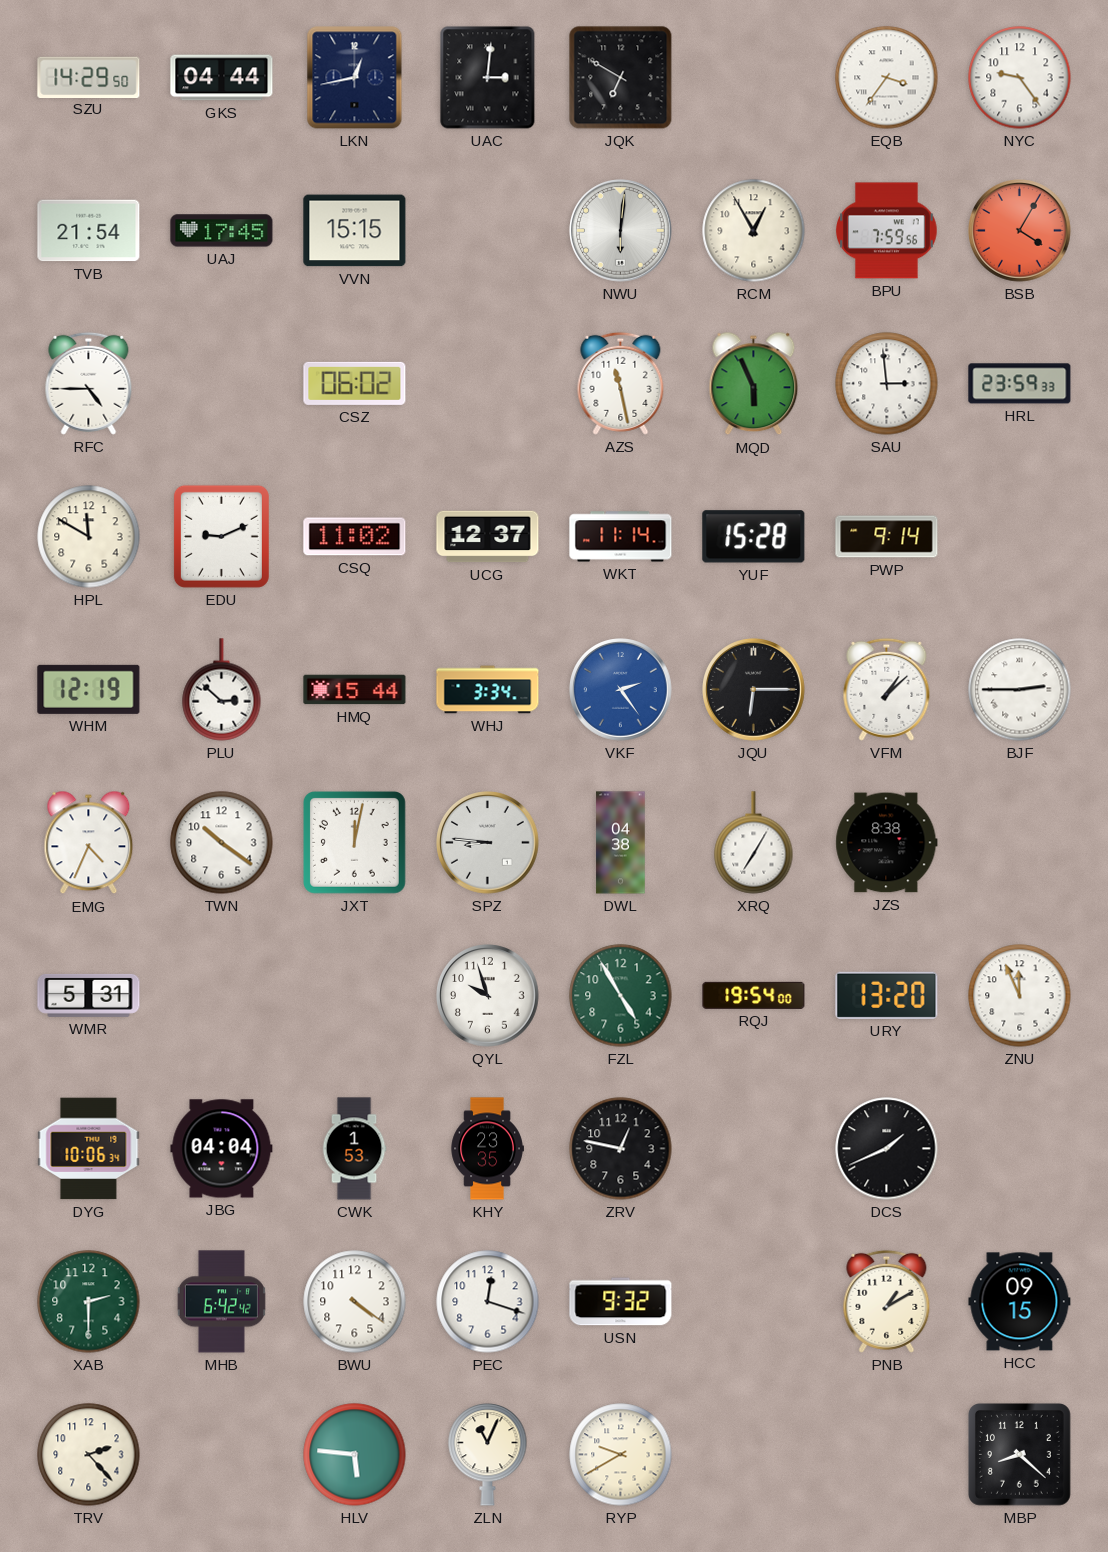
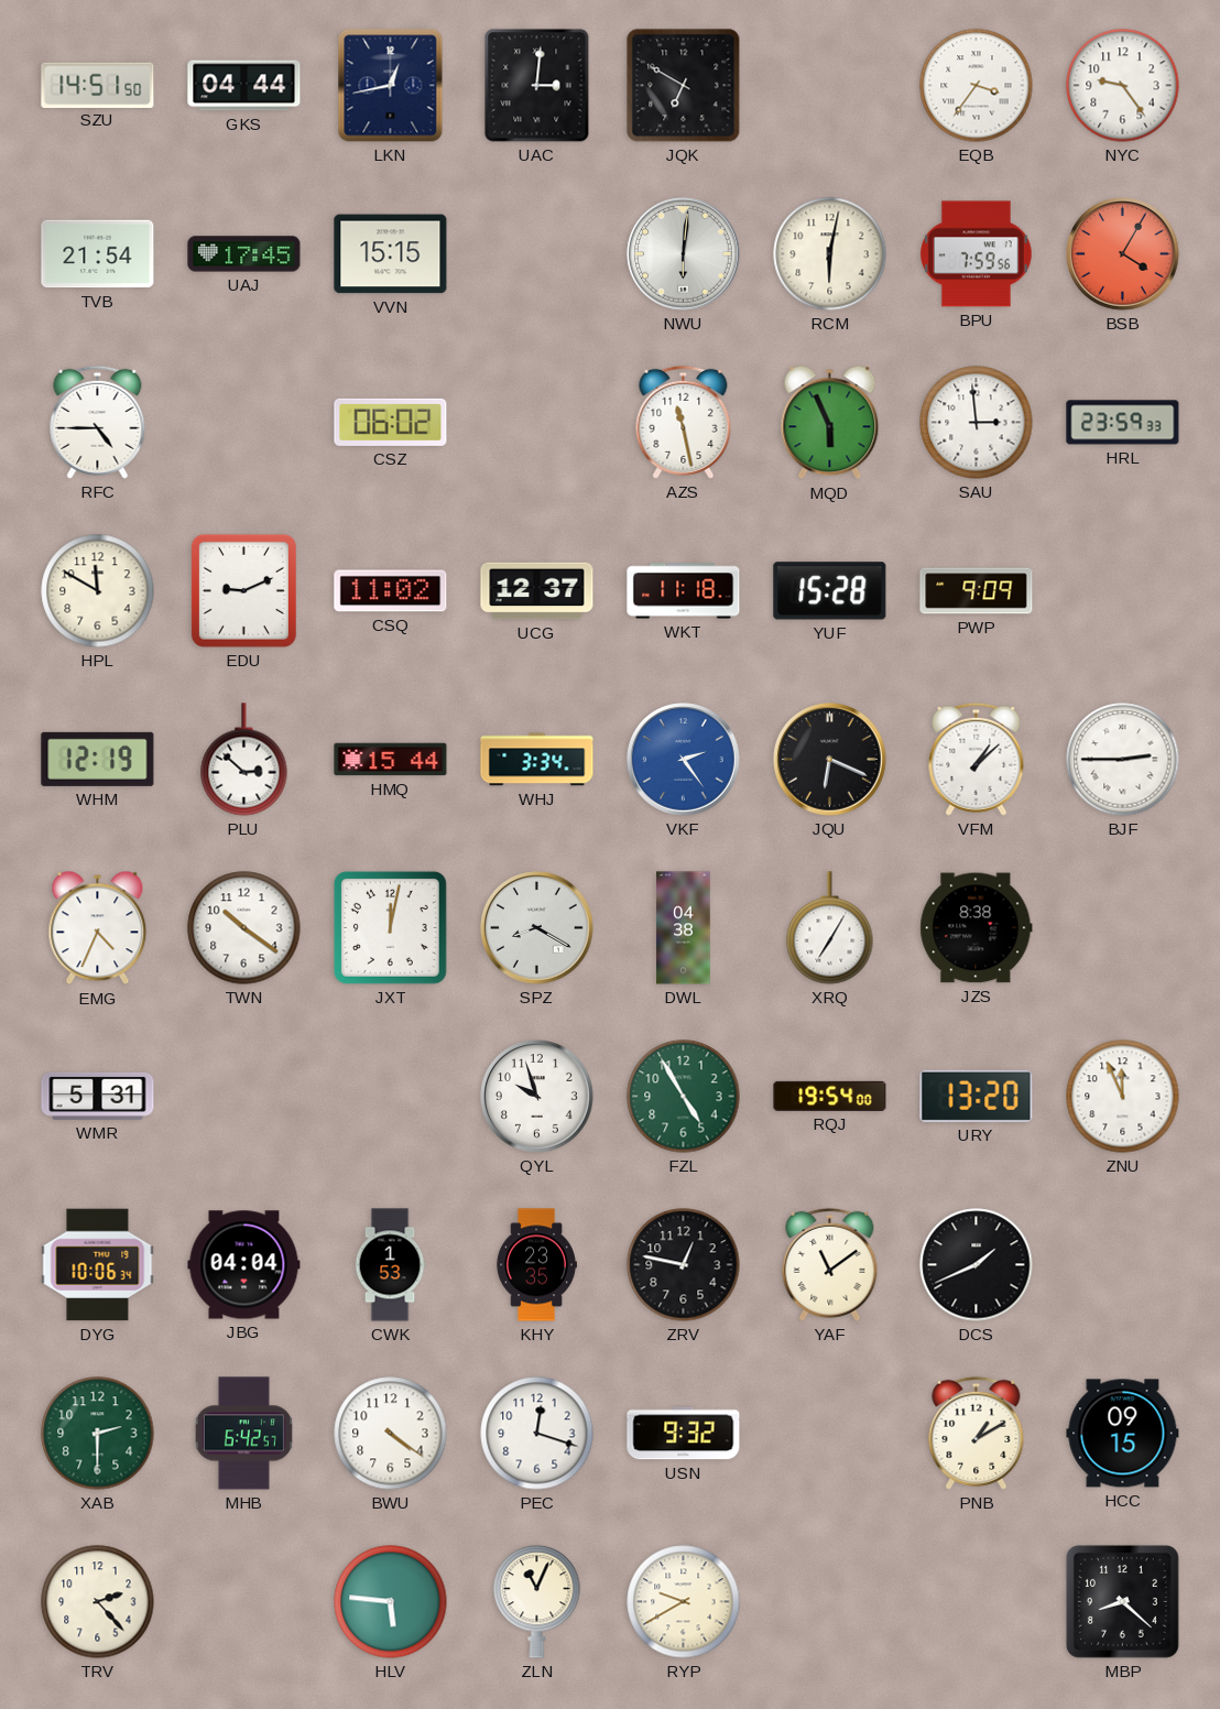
SZU: 14:29 -> 14:51 (98, 85)
RCM: 12:55 -> 6:02 (830, 254)
WKT: 11:14 -> 11:18 (684, 591)
PWP: 9:14 -> 9:09 (977, 591)
JQU: 6:15 -> 6:19 (830, 760)
SPZ: 8:46 -> 8:20 (537, 928)
YAF: none -> 11:09 (830, 1264)
MHB: 6:42:42 -> 6:42:57 (243, 1434)
